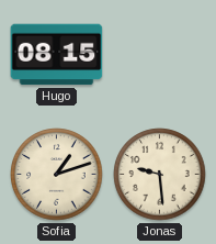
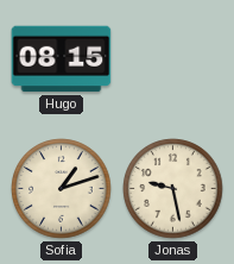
Jonas: 9:29 -> 9:28 (173, 189)
